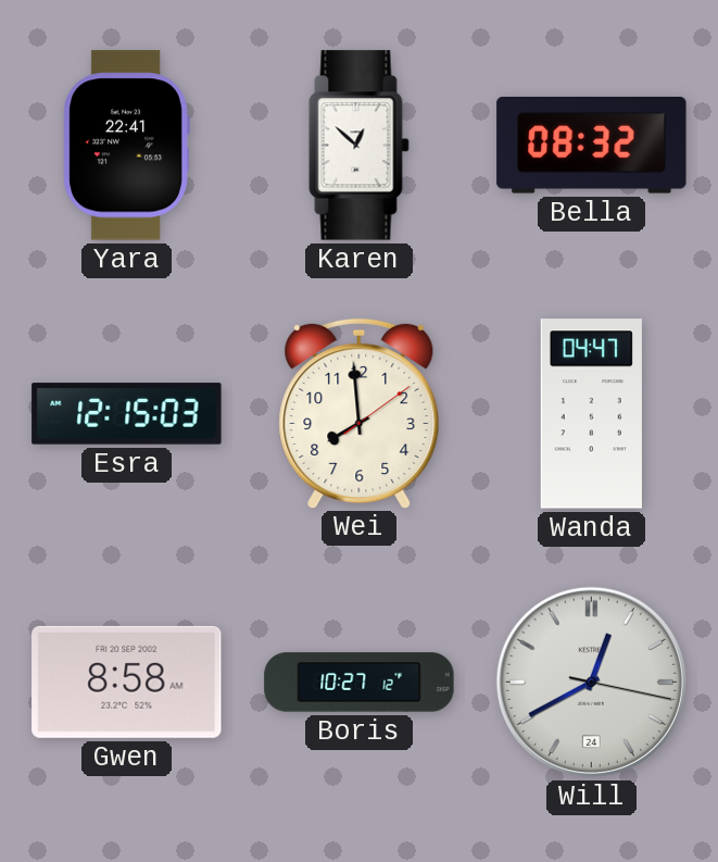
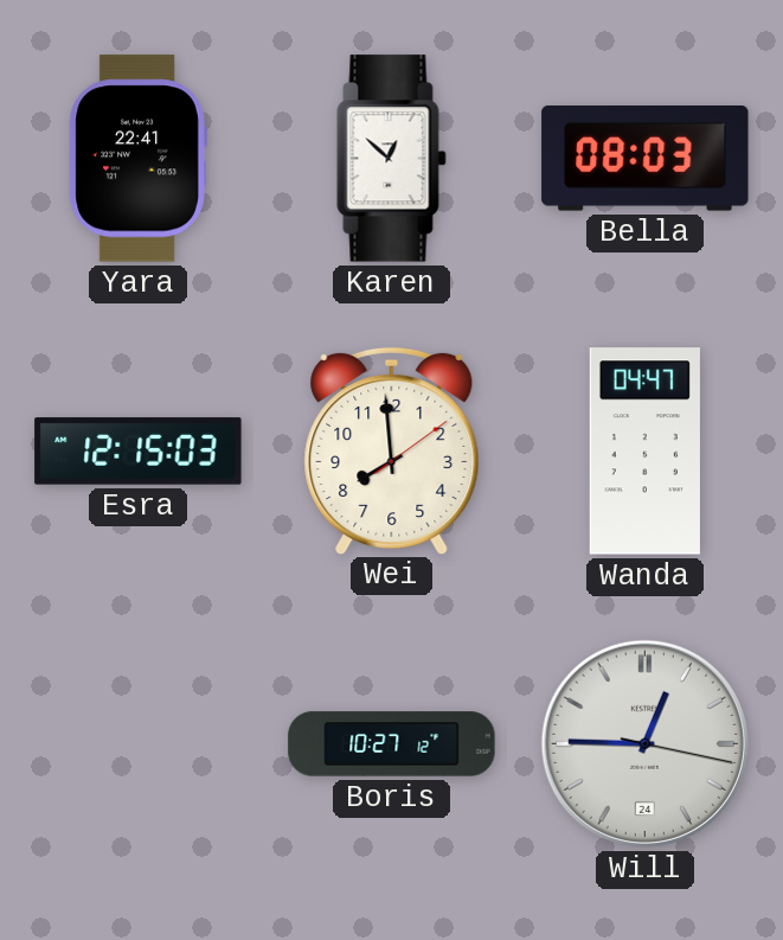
Bella: 08:32 -> 08:03 (646, 159)
Gwen: 8:58 -> none (127, 682)
Will: 12:40 -> 12:45 (644, 743)
